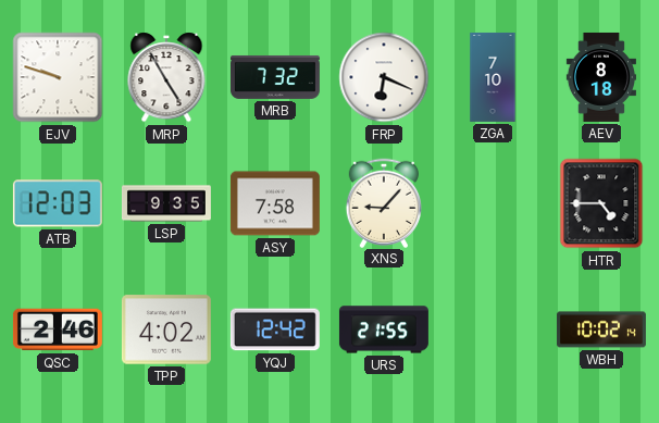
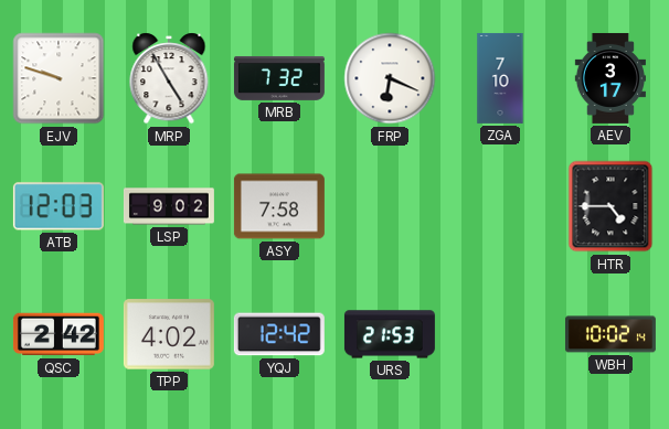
AEV: 8:18 -> 3:17 (609, 78)
LSP: 9:35 -> 9:02 (169, 206)
XNS: 9:07 -> none (383, 202)
QSC: 2:46 -> 2:42 (59, 334)
URS: 21:55 -> 21:53 (390, 334)
